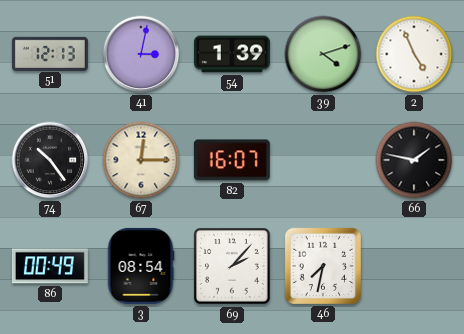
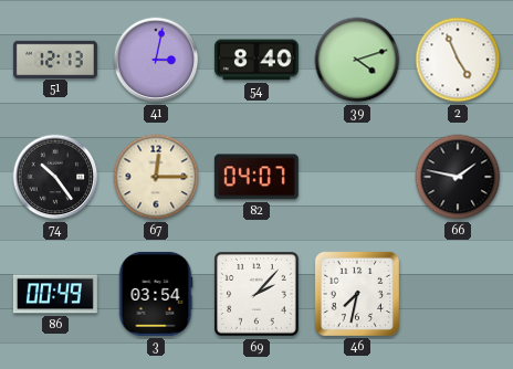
54: 1:39 -> 8:40 (256, 60)
82: 16:07 -> 04:07 (256, 177)
3: 08:54 -> 03:54 (156, 294)
